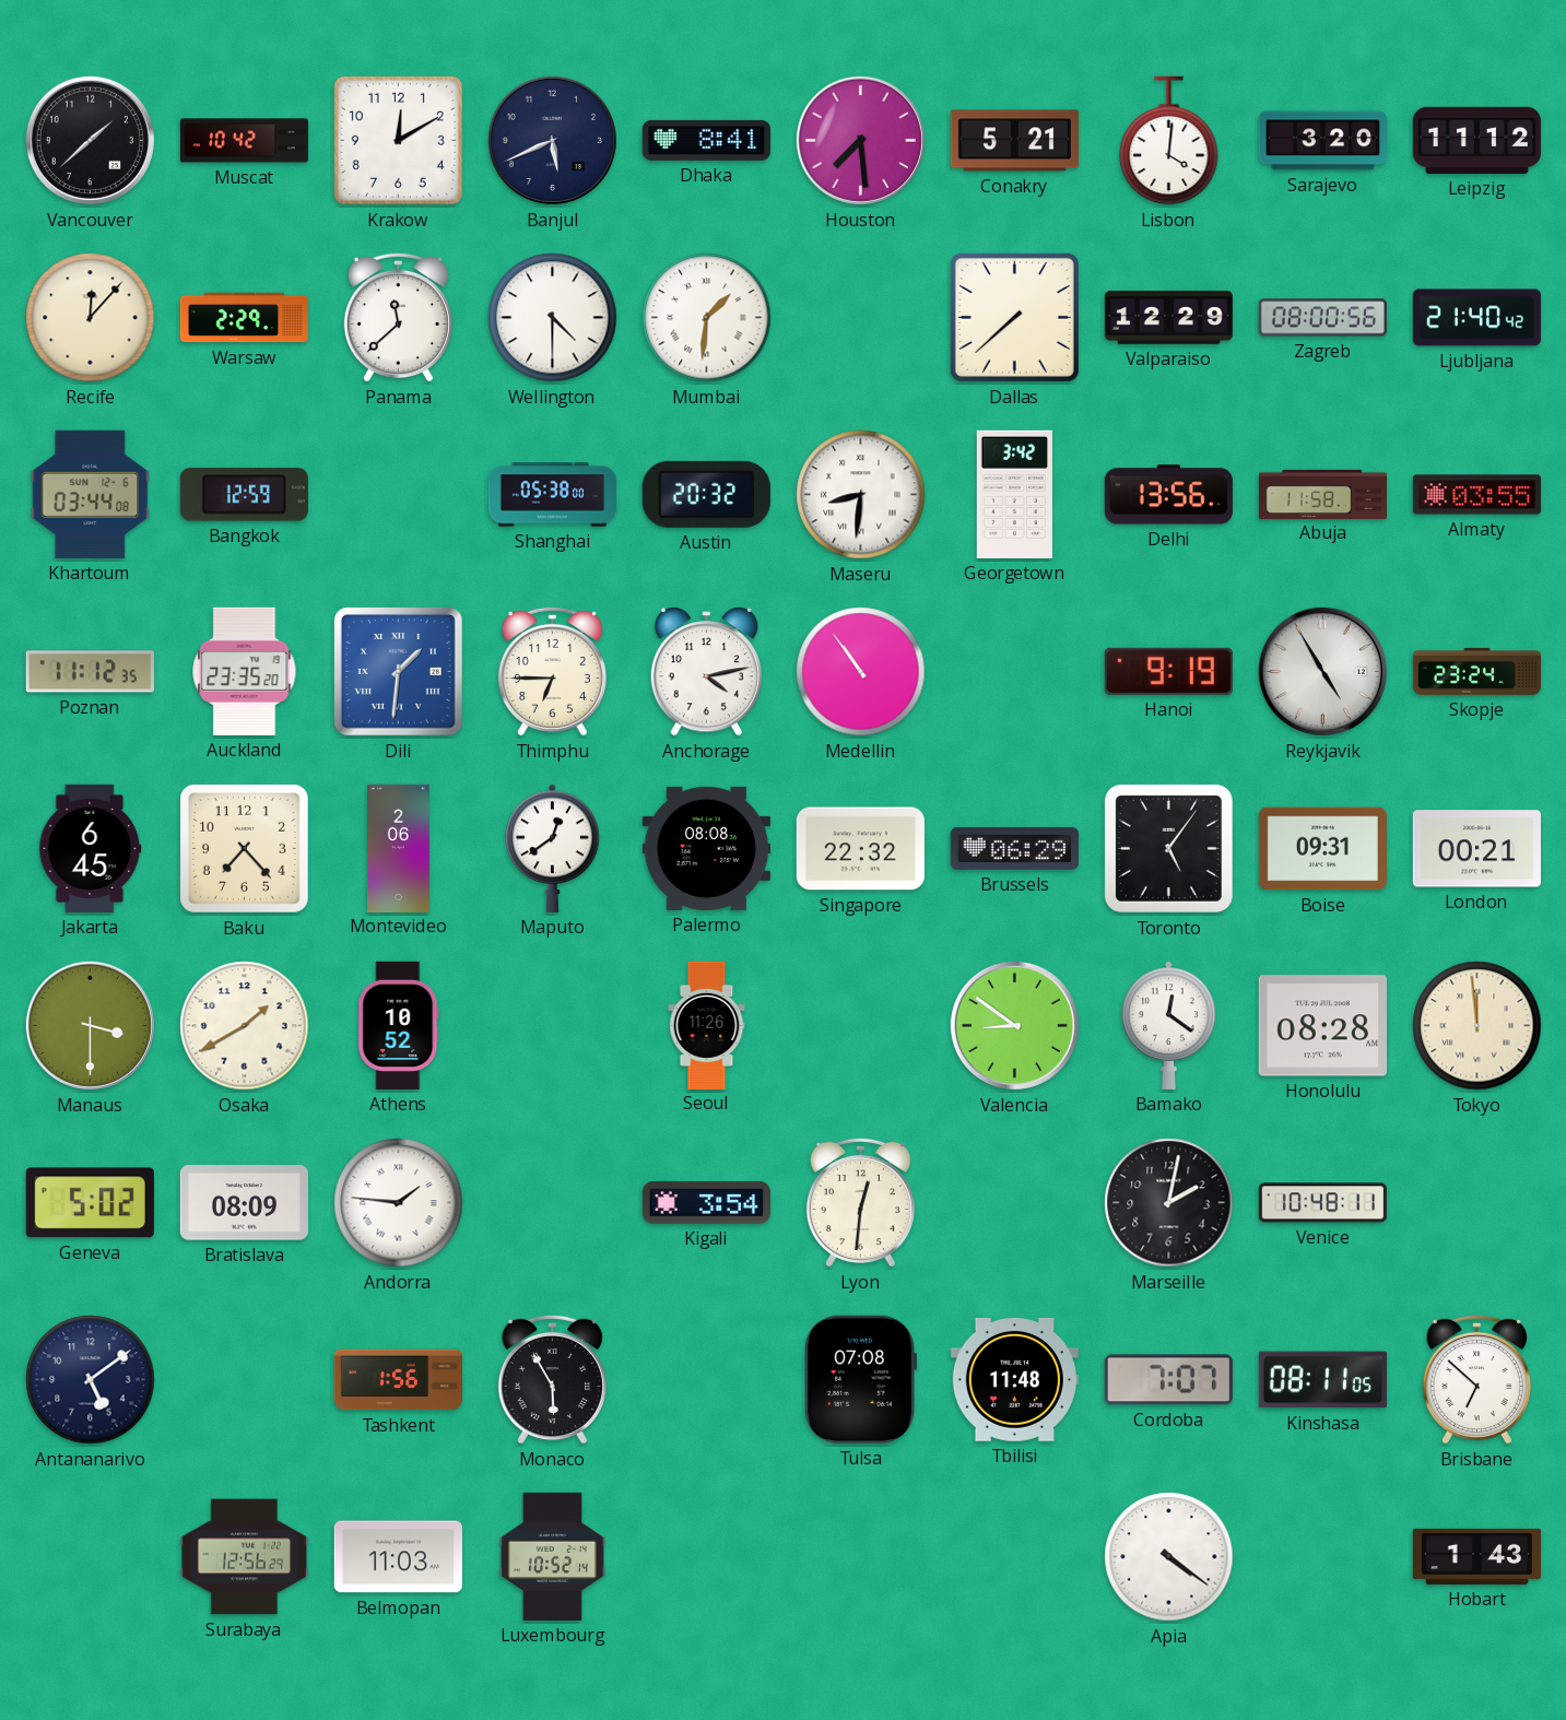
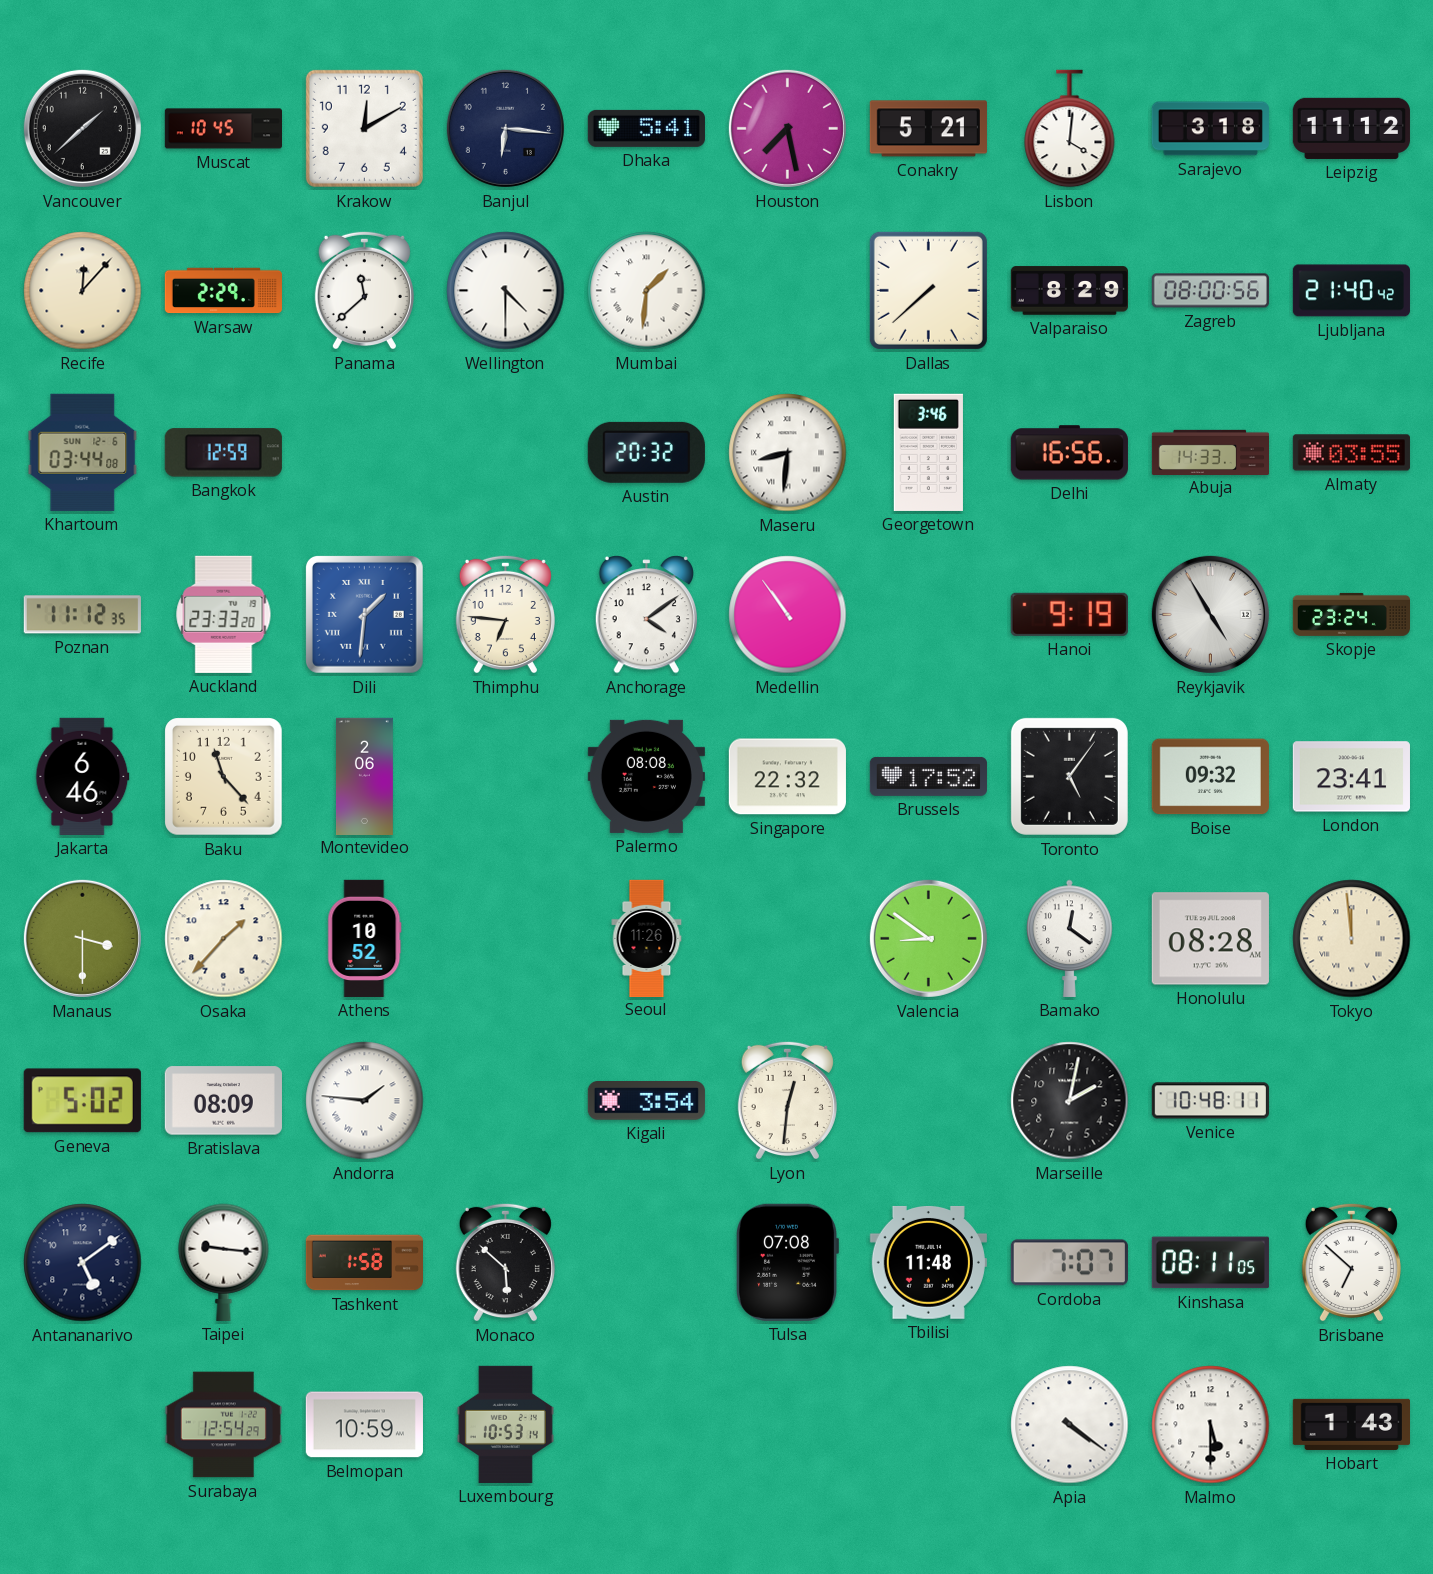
Muscat: 10:42 -> 10:45 (223, 129)
Banjul: 5:41 -> 6:16 (505, 128)
Dhaka: 8:41 -> 5:41 (646, 128)
Houston: 7:29 -> 7:28 (787, 128)
Sarajevo: 3:20 -> 3:18 (1210, 129)
Valparaiso: 12:29 -> 8:29 (1069, 291)
Shanghai: 05:38 -> none (552, 495)
Georgetown: 3:42 -> 3:46 (928, 452)
Delhi: 13:56 -> 16:56 (1069, 453)
Abuja: 11:58 -> 14:33 (1210, 452)
Auckland: 23:35 -> 23:33 (224, 614)
Thimphu: 6:45 -> 6:46 (505, 614)
Anchorage: 4:13 -> 4:09 (646, 615)
Jakarta: 6:45 -> 6:46 (83, 776)
Baku: 7:23 -> 11:23 (224, 777)
Maputo: 12:39 -> none (553, 848)
Brussels: 06:29 -> 17:52 (928, 776)
Boise: 09:31 -> 09:32 (1210, 777)
London: 00:21 -> 23:41 (1351, 777)
Osaka: 1:40 -> 1:37 (224, 939)
Taipei: none -> 9:16 (224, 1262)
Tashkent: 1:56 -> 1:58 (364, 1263)
Monaco: 5:55 -> 5:52 (505, 1262)
Surabaya: 12:56 -> 12:54 (223, 1425)
Belmopan: 11:03 -> 10:59 (364, 1425)
Luxembourg: 10:52 -> 10:53 (505, 1424)
Malmo: none -> 5:30 (1211, 1425)
